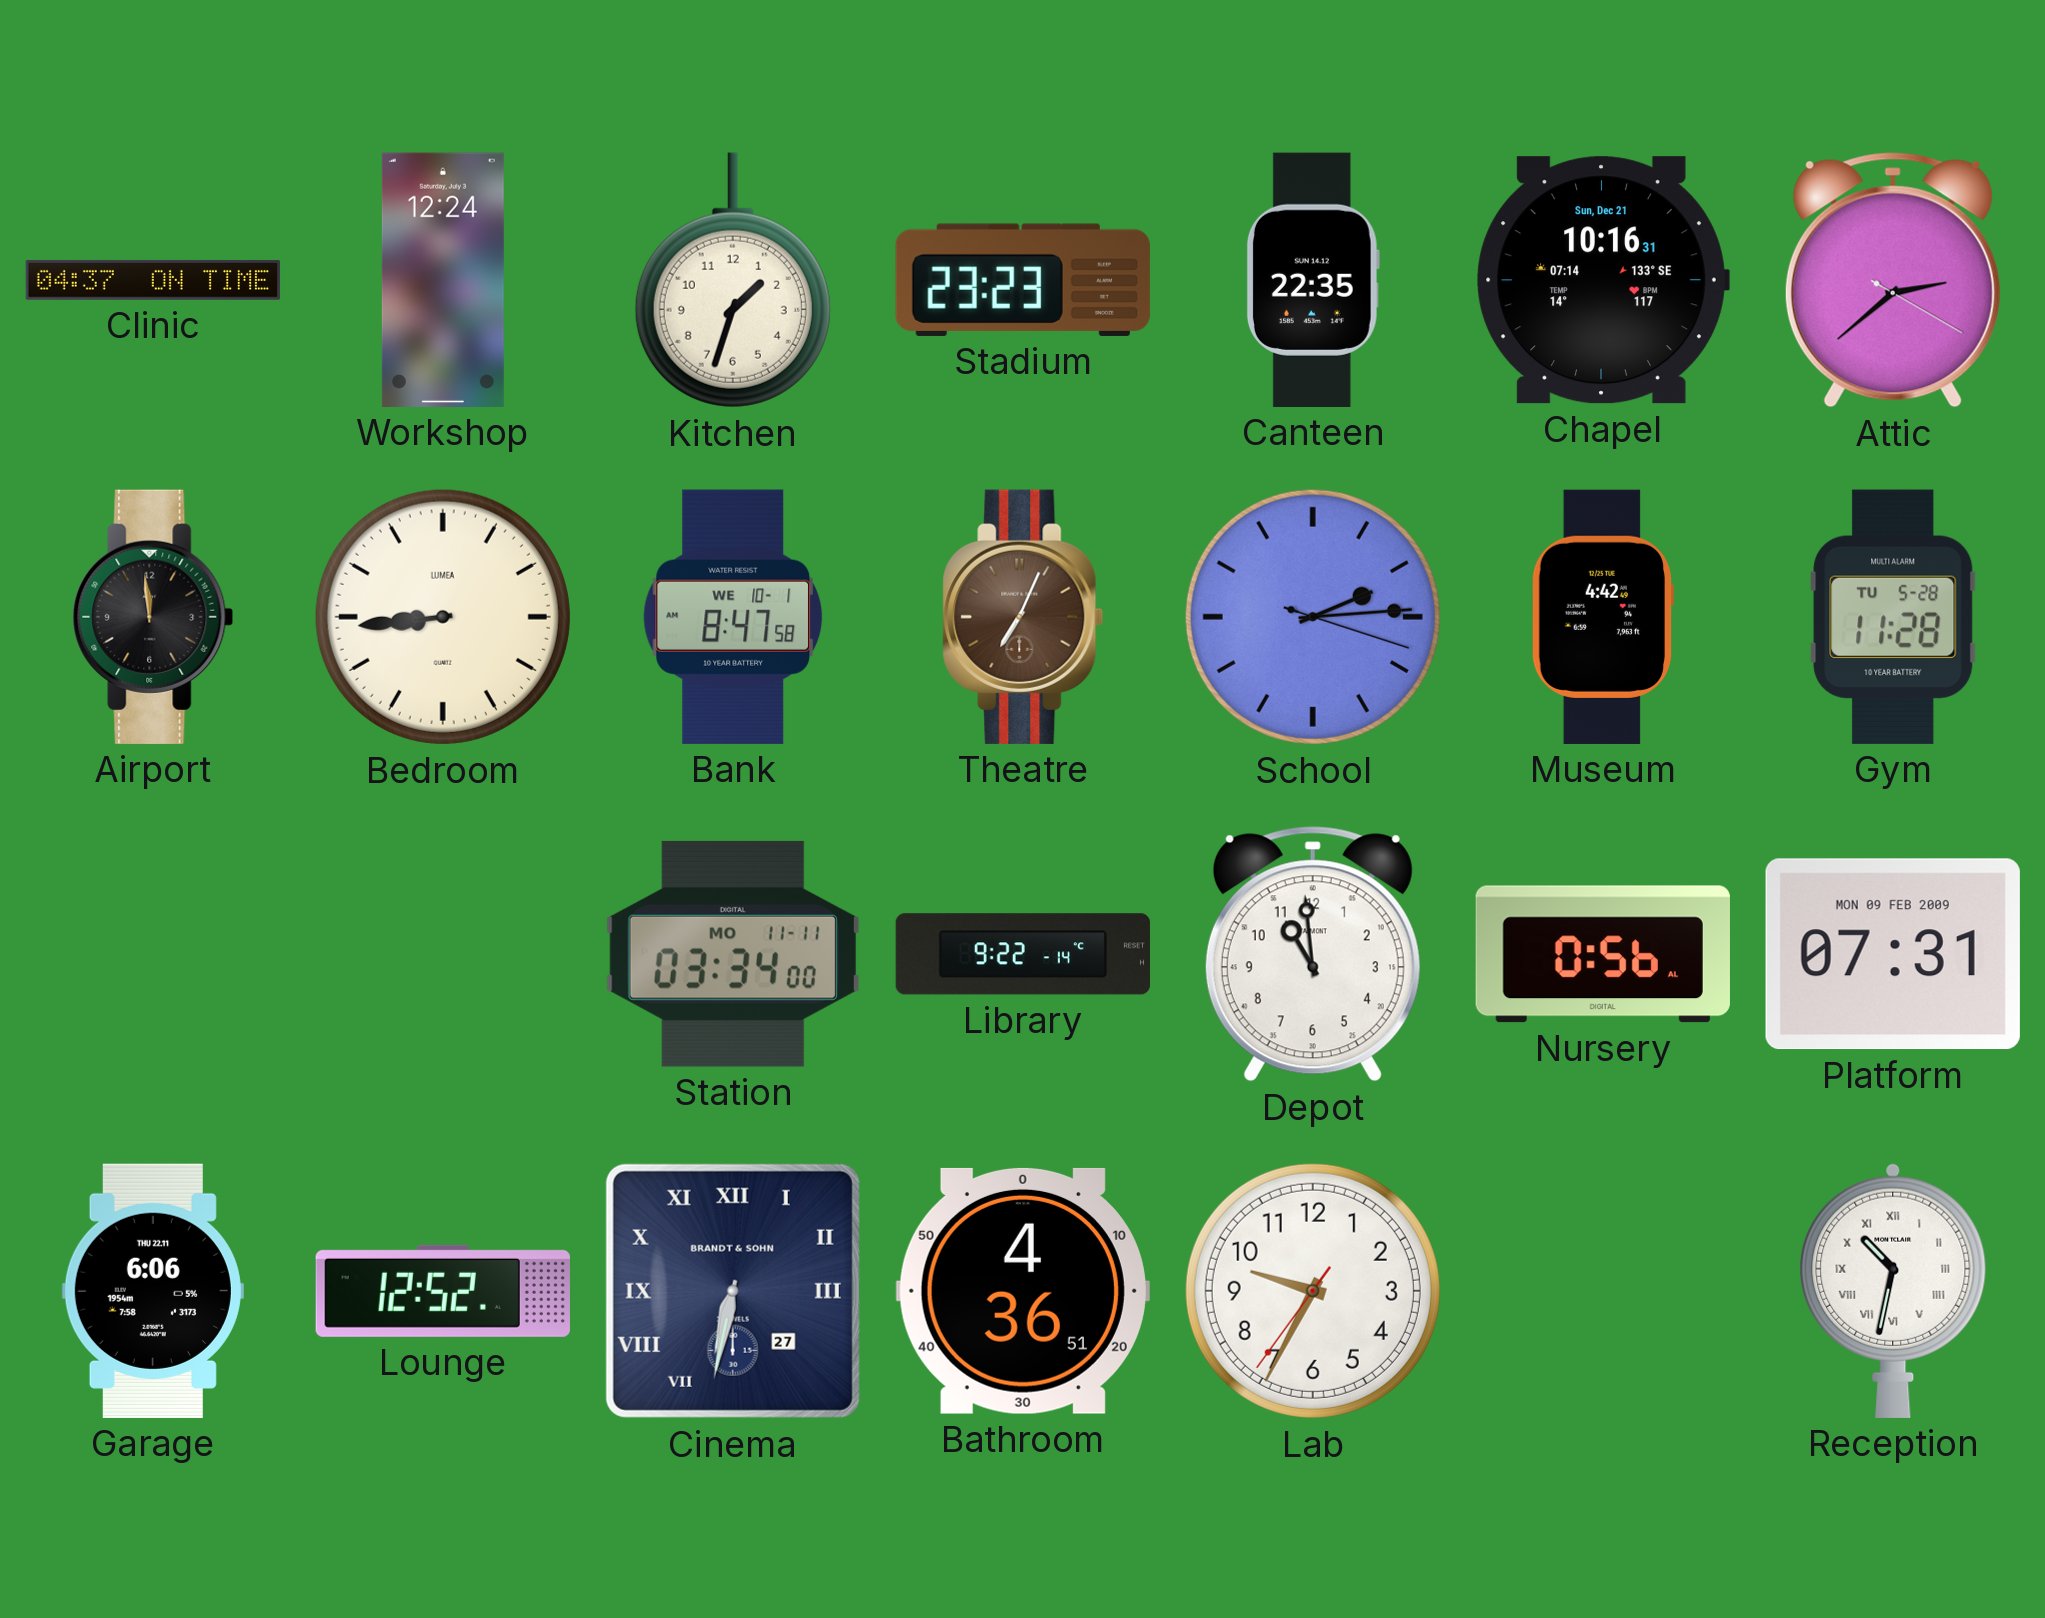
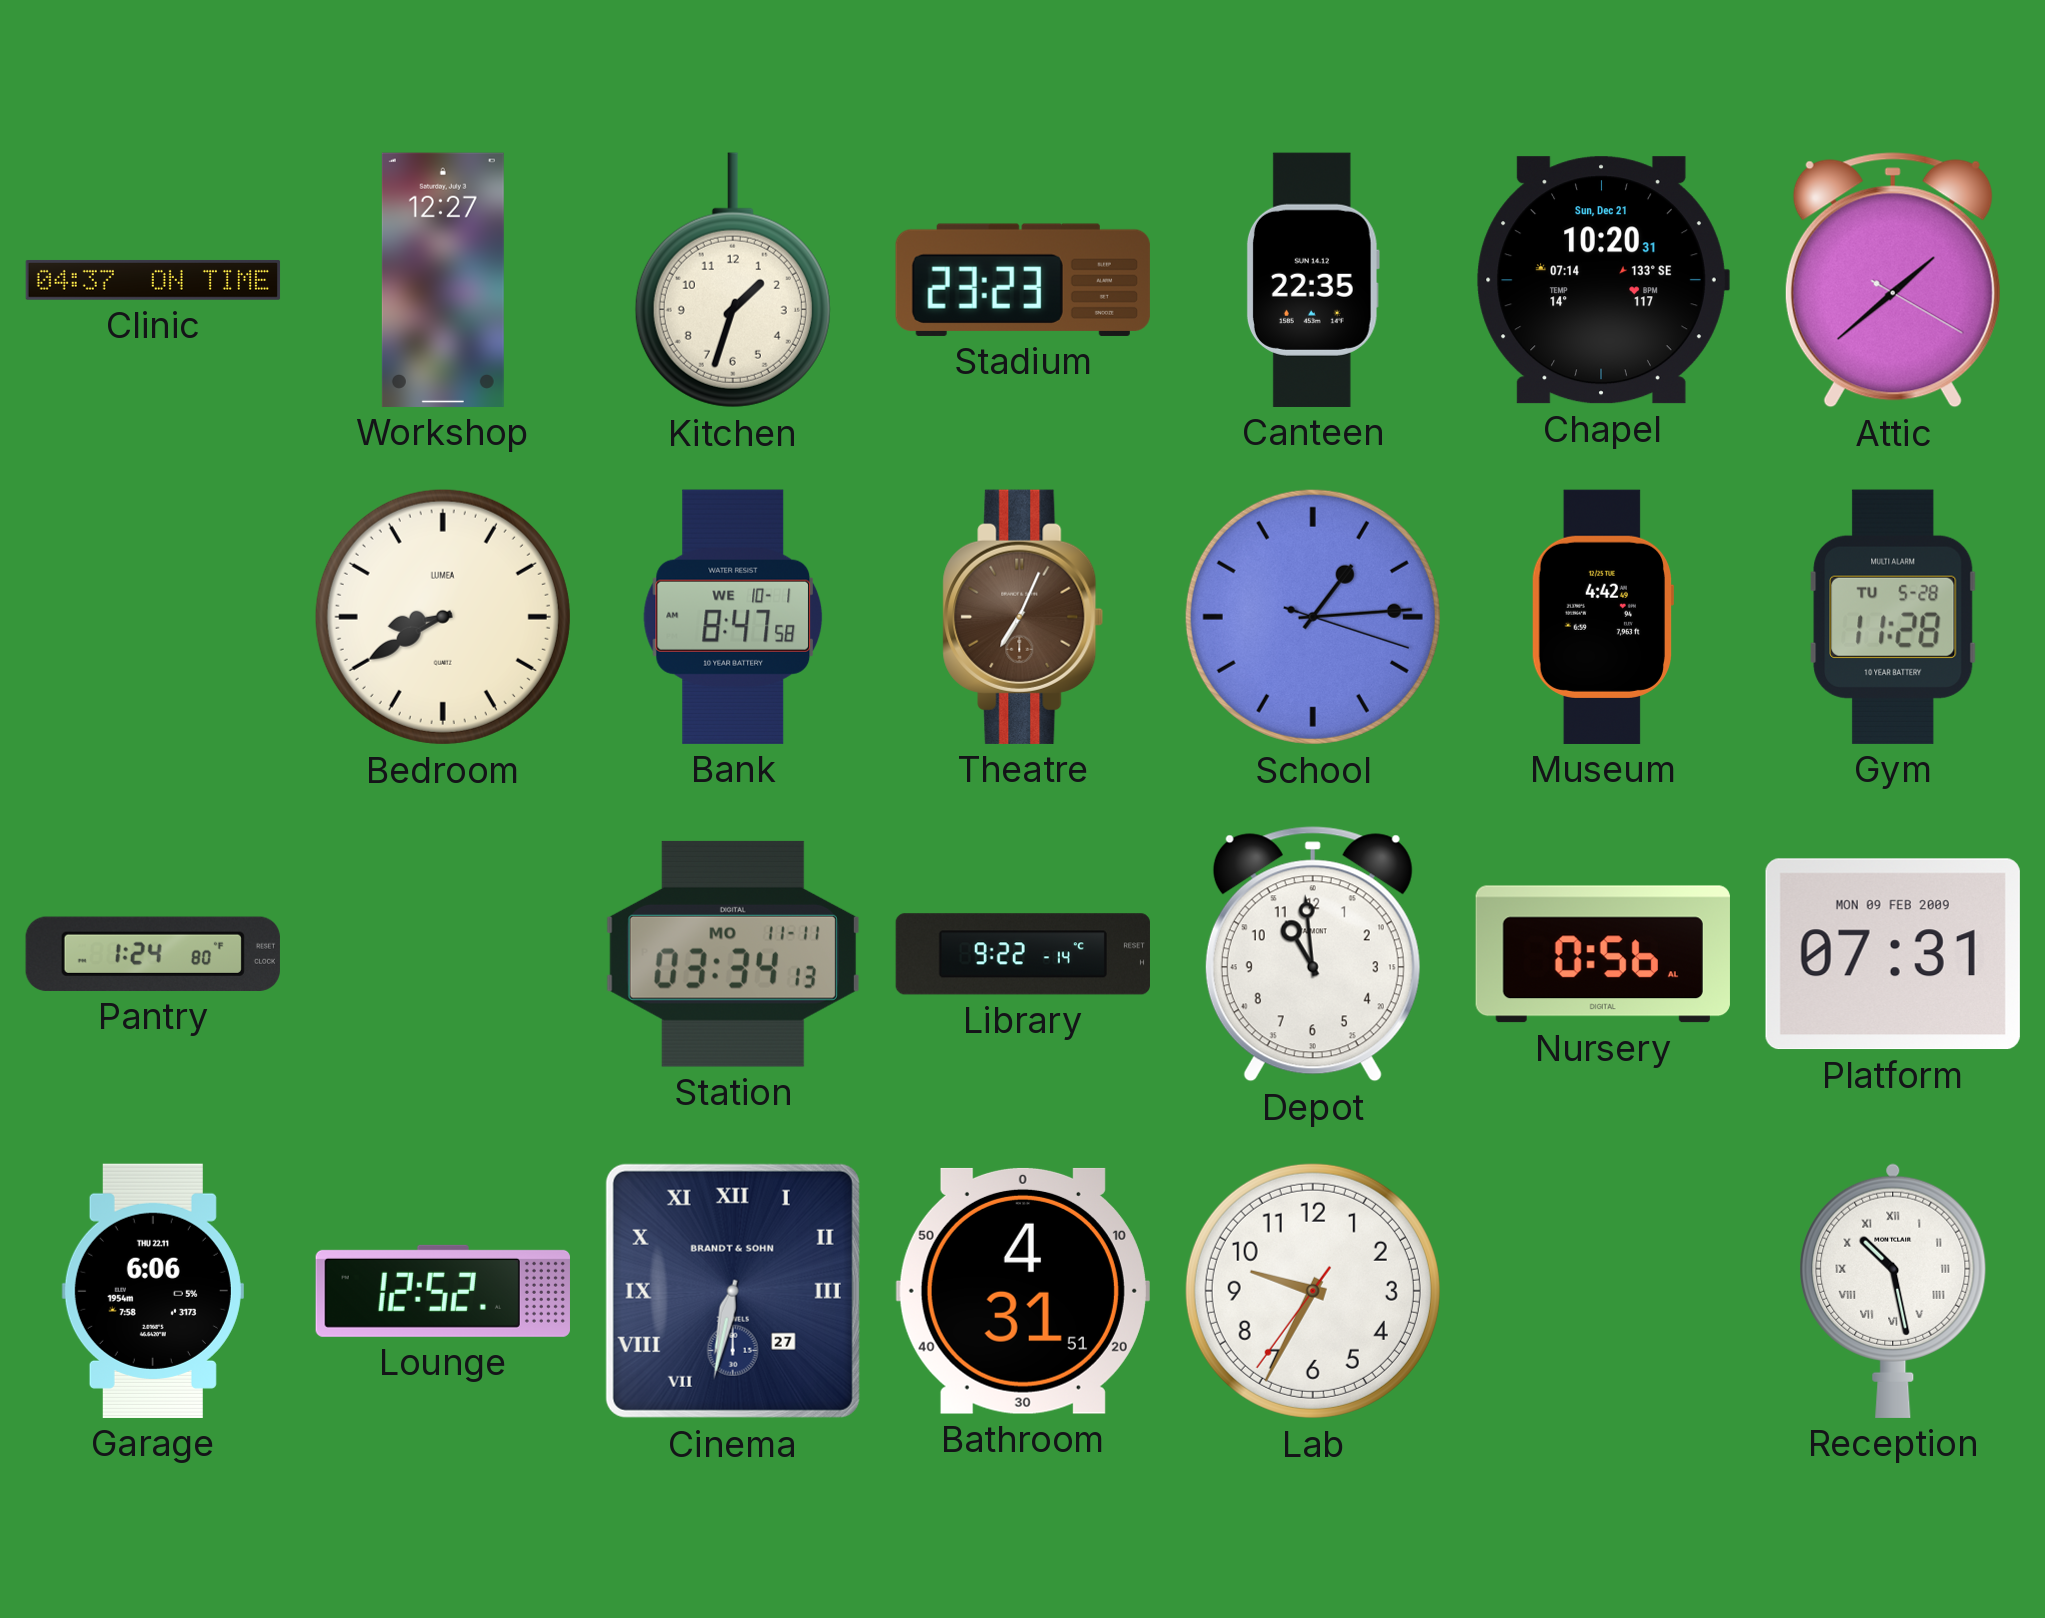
Workshop: 12:24 -> 12:27 (443, 280)
Chapel: 10:16 -> 10:20 (1603, 280)
Attic: 2:38 -> 1:38 (1893, 280)
Airport: 11:59 -> none (153, 617)
Bedroom: 8:44 -> 8:40 (443, 617)
School: 2:14 -> 1:14 (1313, 617)
Pantry: none -> 1:24 (153, 954)
Station: 03:34:00 -> 03:34:13 (733, 954)
Bathroom: 4:36 -> 4:31 (1023, 1291)
Reception: 10:32 -> 10:28 (1893, 1291)
